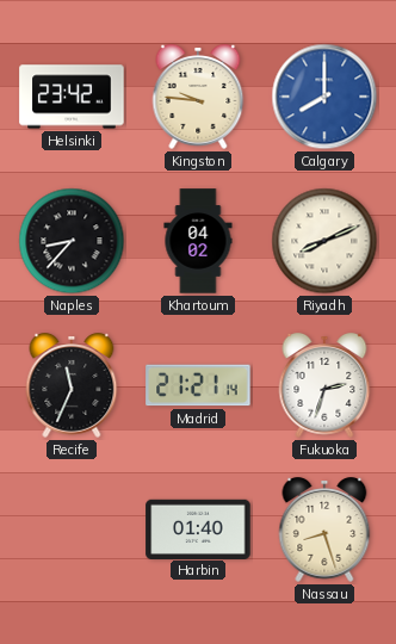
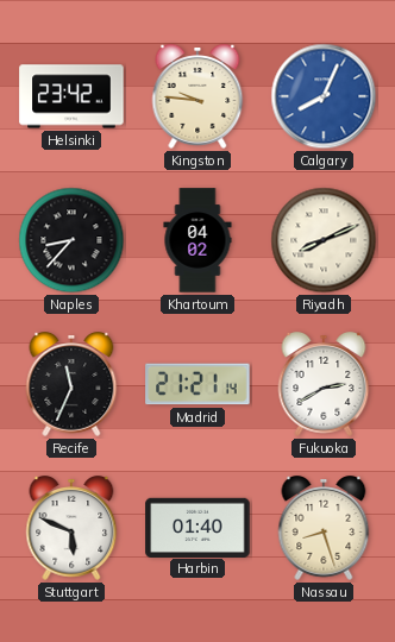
Calgary: 8:00 -> 8:04 (324, 96)
Fukuoka: 2:33 -> 2:40 (324, 384)
Stuttgart: none -> 5:49 (71, 528)
